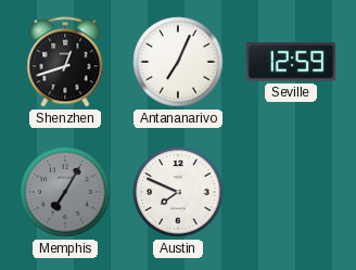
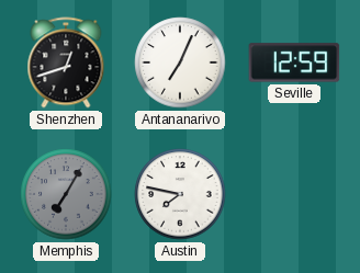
Austin: 7:49 -> 7:47 (180, 194)
